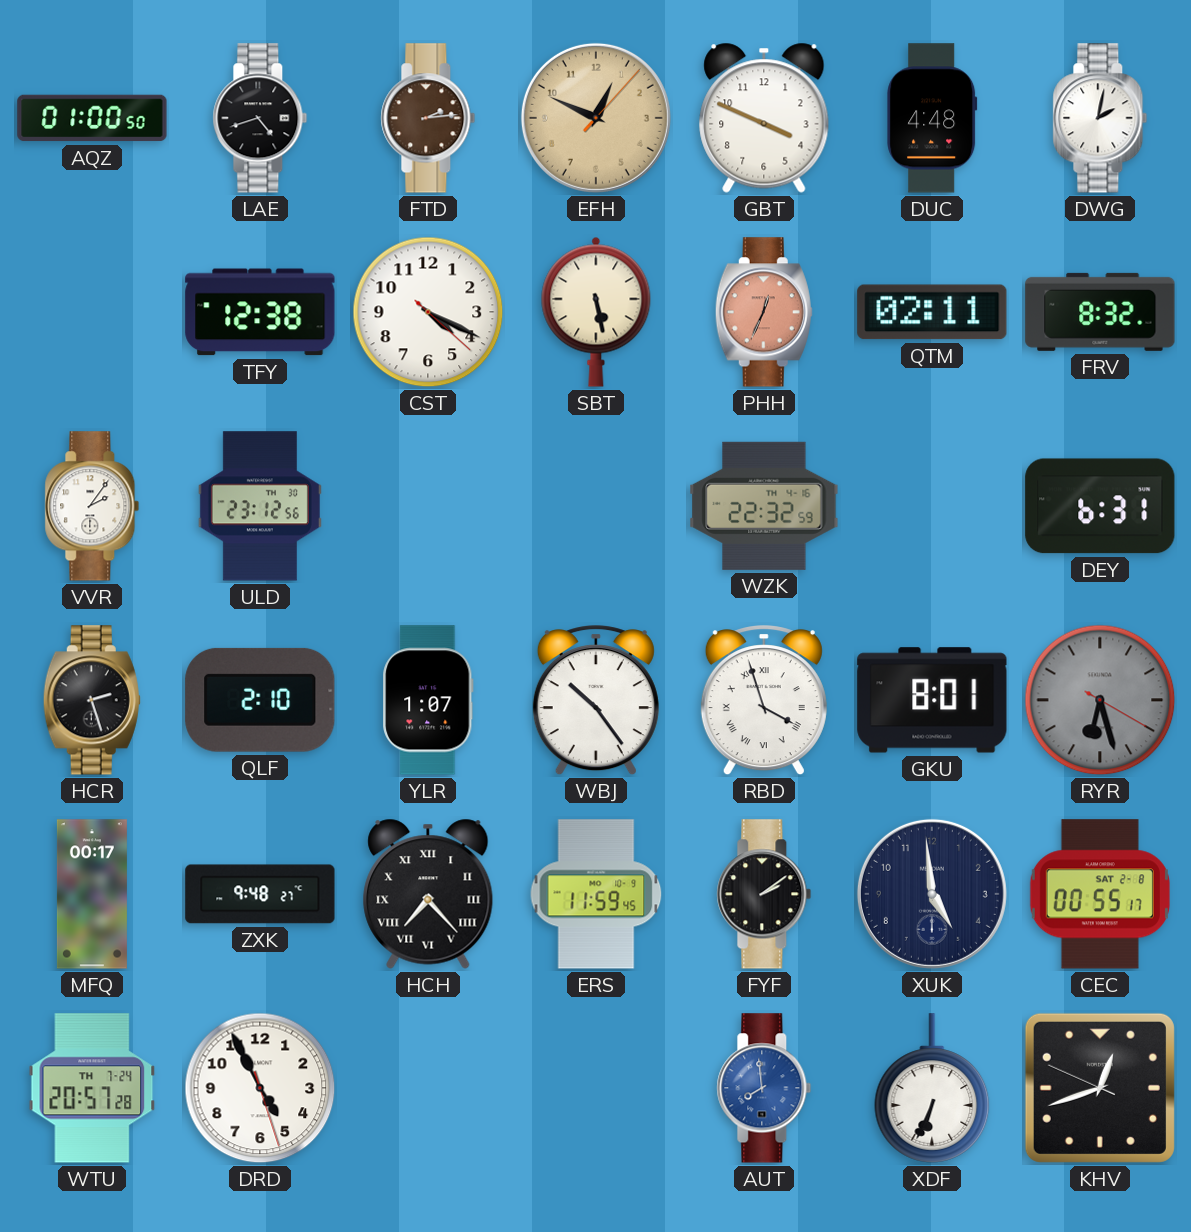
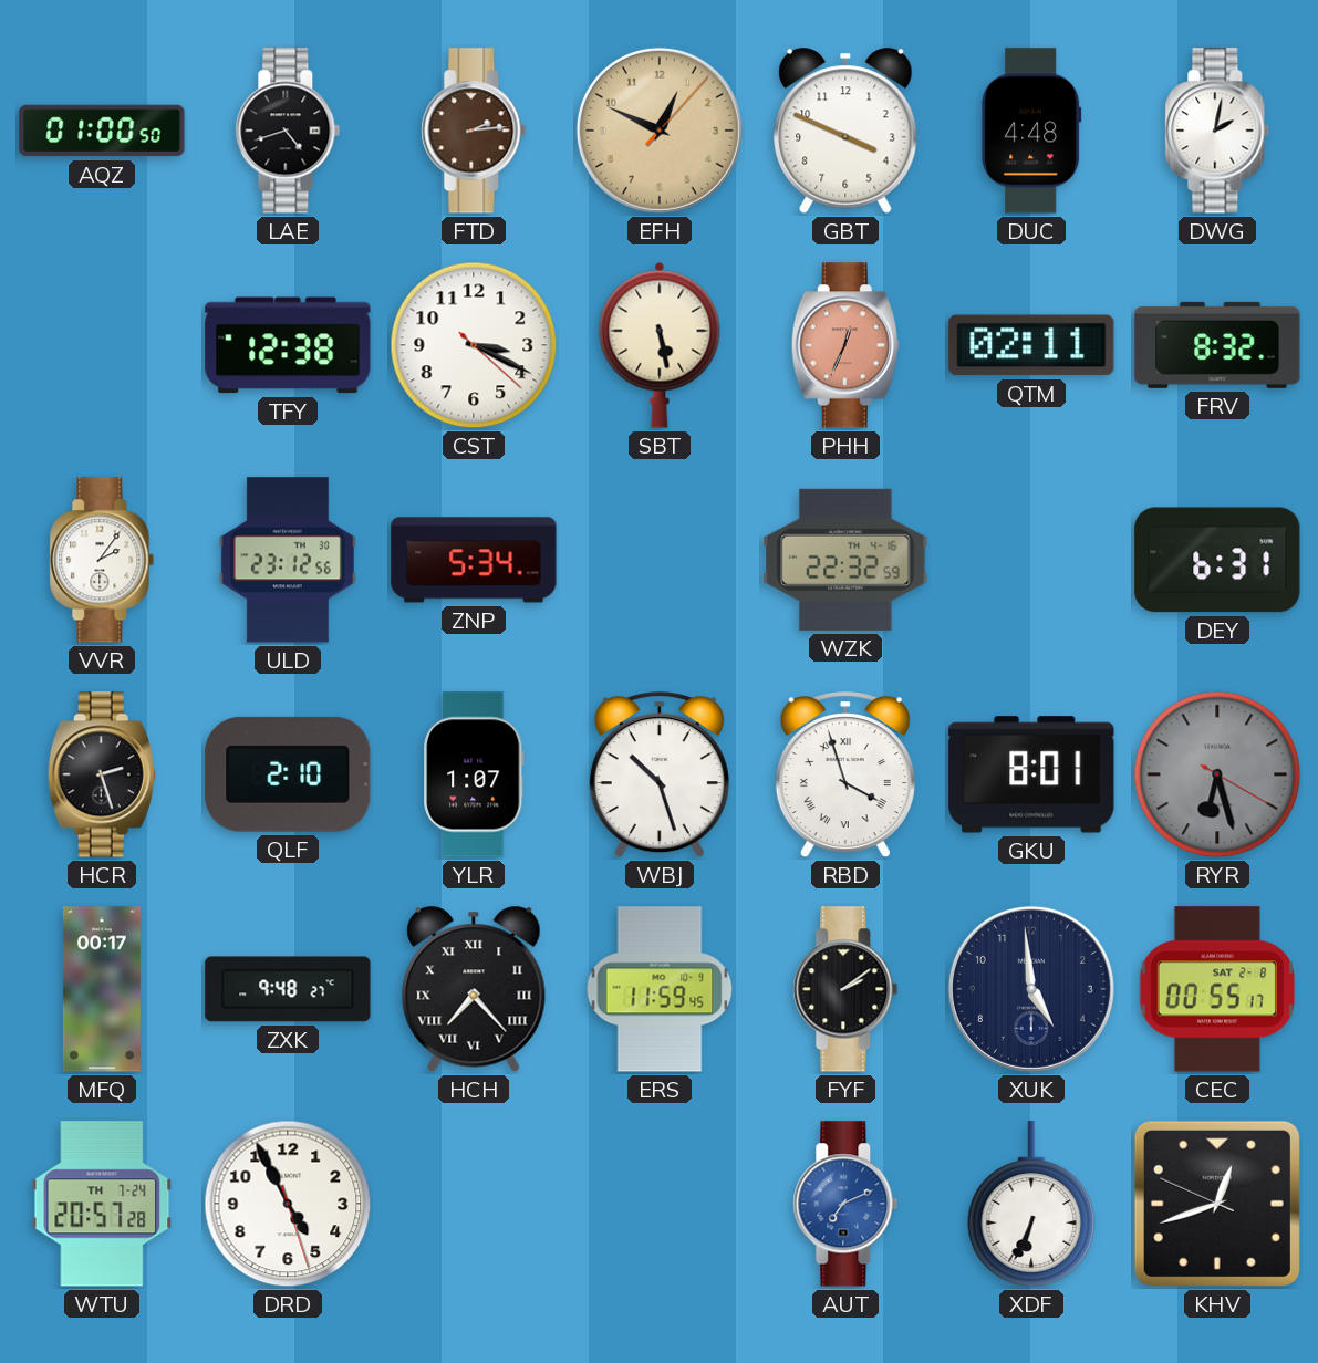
CST: 4:19 -> 3:19 (474, 345)
ZNP: none -> 5:34 (474, 560)
WBJ: 10:24 -> 10:27 (660, 776)
AUT: 7:59 -> 7:11 (845, 1204)
